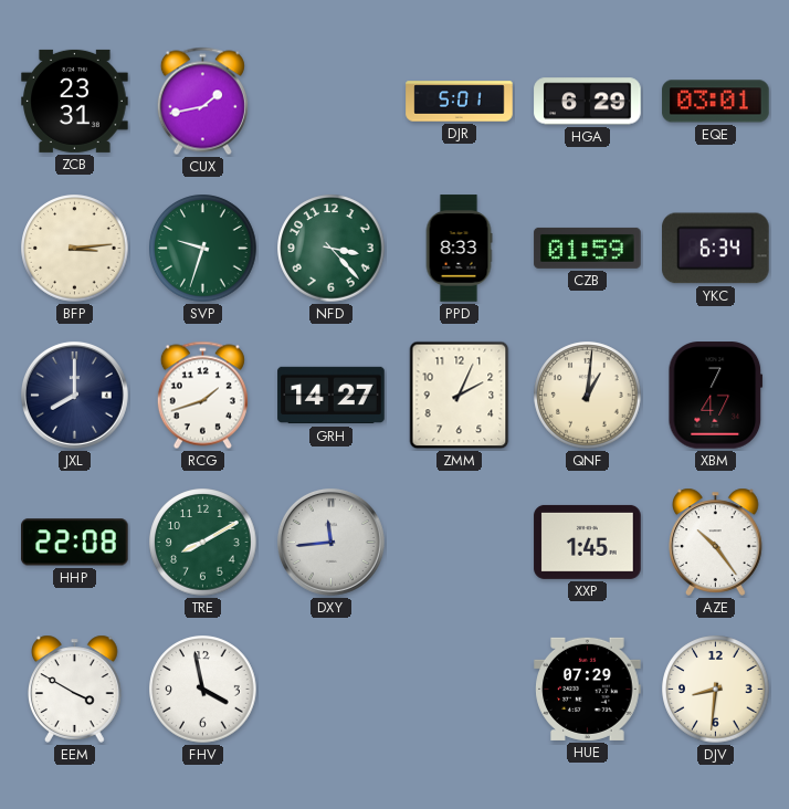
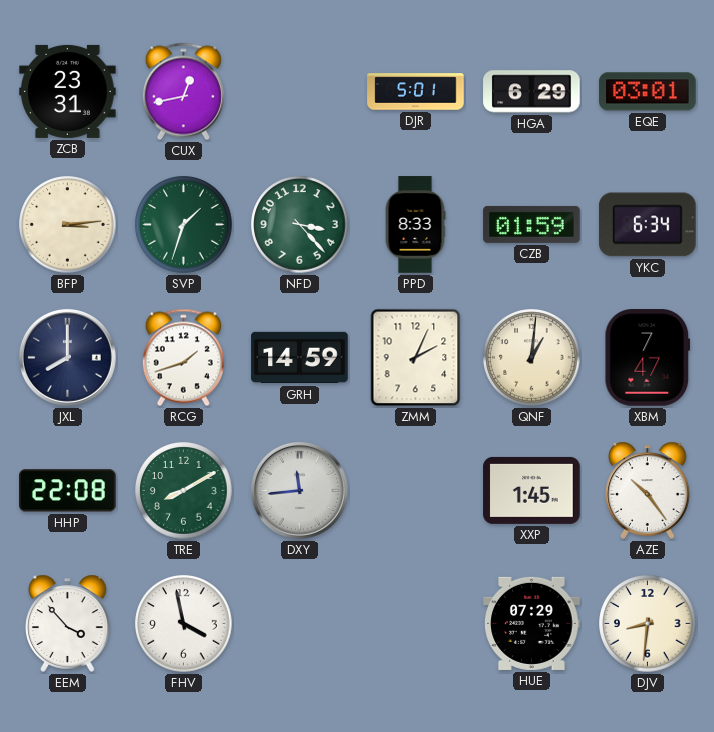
CUX: 1:43 -> 12:43 (183, 92)
SVP: 9:33 -> 1:33 (184, 225)
GRH: 14:27 -> 14:59 (300, 358)
EEM: 3:50 -> 3:53 (68, 623)
